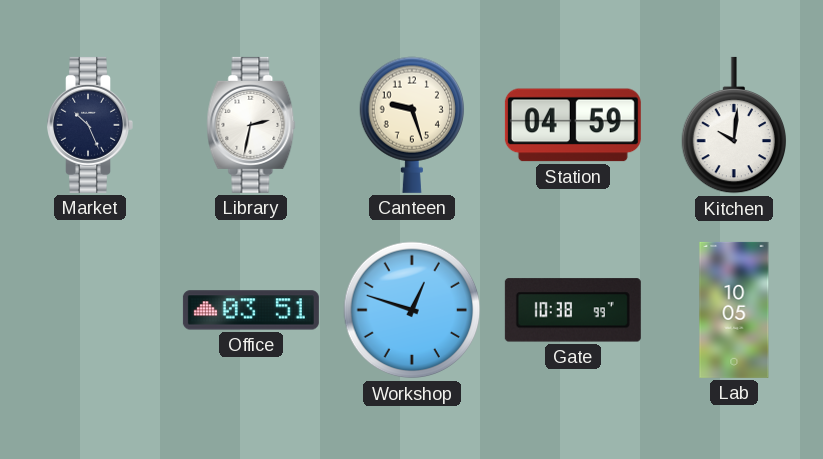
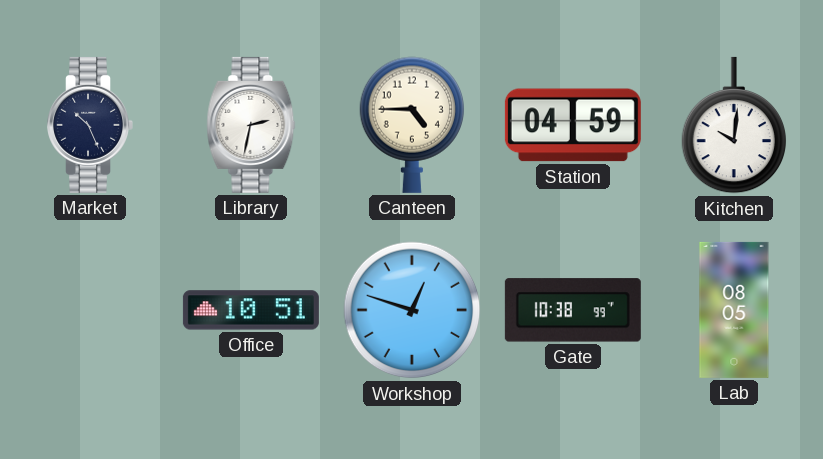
Canteen: 9:27 -> 4:45 (411, 125)
Office: 03:51 -> 10:51 (251, 310)
Lab: 10:05 -> 08:05 (734, 310)
